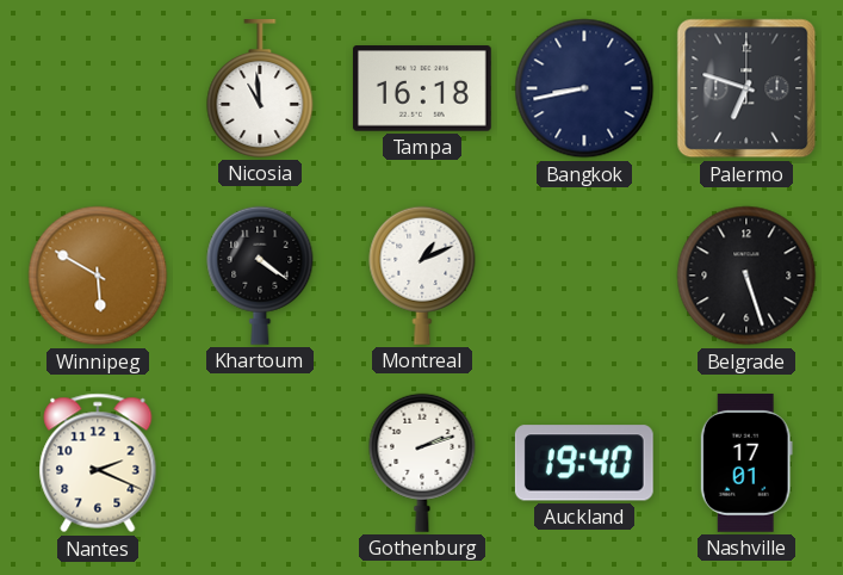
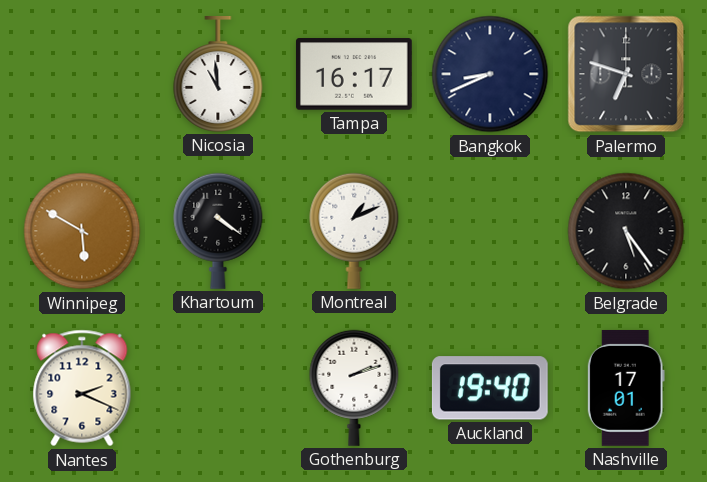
Tampa: 16:18 -> 16:17 (354, 74)
Bangkok: 8:43 -> 8:41 (490, 74)
Belgrade: 5:27 -> 5:24 (626, 231)
